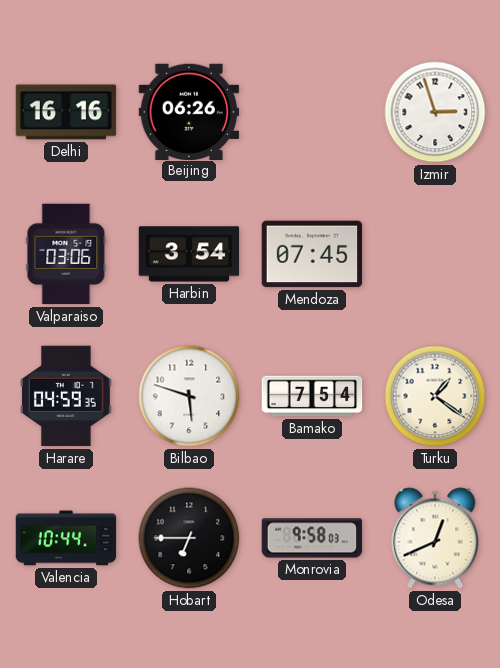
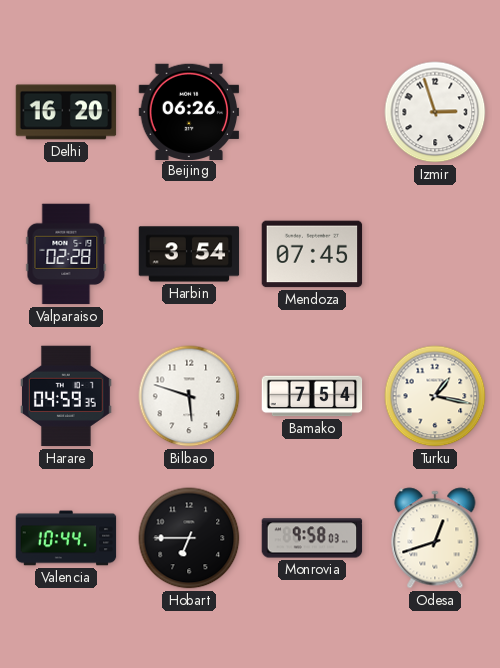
Delhi: 16:16 -> 16:20 (66, 112)
Valparaiso: 03:06 -> 02:28 (66, 254)
Turku: 1:21 -> 1:17 (435, 396)
Odesa: 12:41 -> 12:42 (435, 538)
